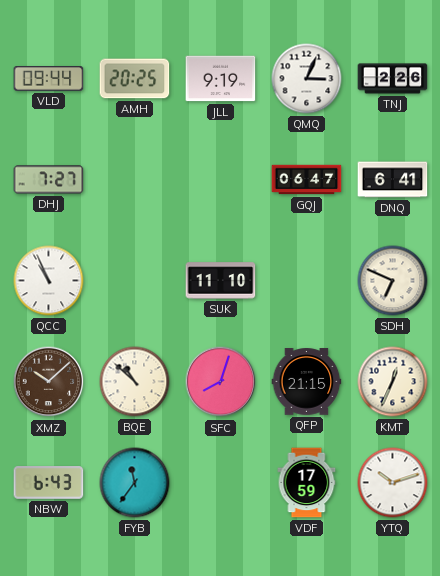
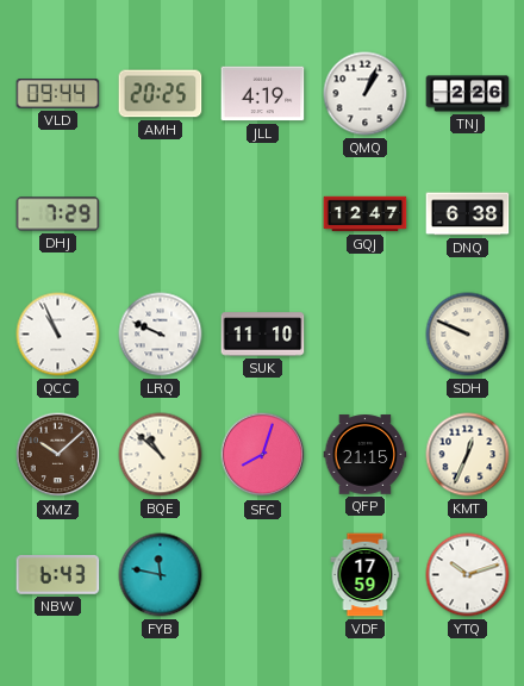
JLL: 9:19 -> 4:19 (263, 94)
QMQ: 3:04 -> 1:04 (366, 94)
DHJ: 7:27 -> 7:29 (58, 214)
GQJ: 06:47 -> 12:47 (366, 214)
DNQ: 6:41 -> 6:38 (468, 214)
LRQ: none -> 9:49 (161, 335)
SDH: 6:49 -> 9:49 (468, 335)
FYB: 11:36 -> 11:47 (161, 575)
